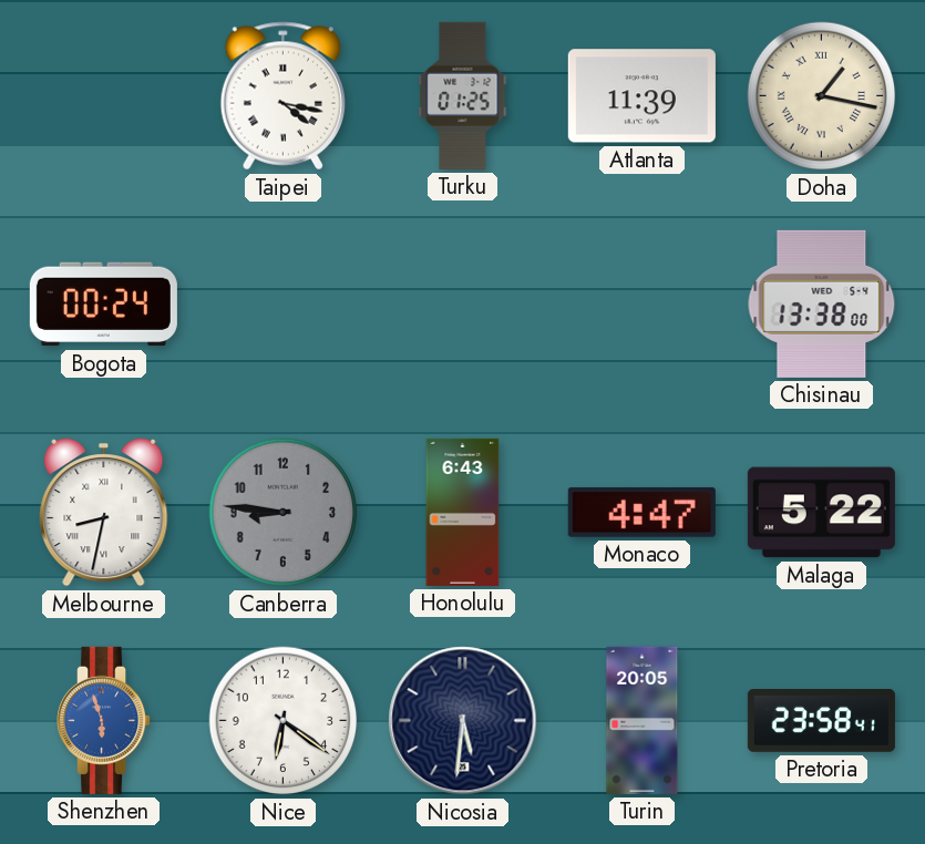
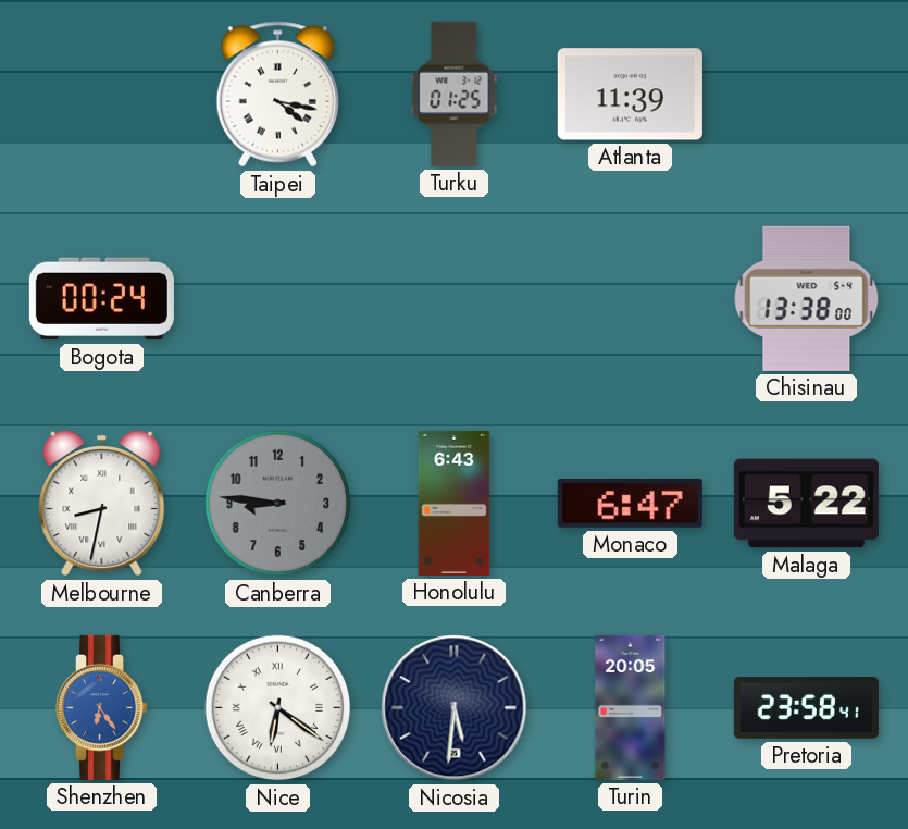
Doha: 1:17 -> none (822, 96)
Monaco: 4:47 -> 6:47 (630, 503)
Shenzhen: 5:57 -> 6:24 (102, 707)
Nice numerals: Arabic -> Roman (278, 708)
